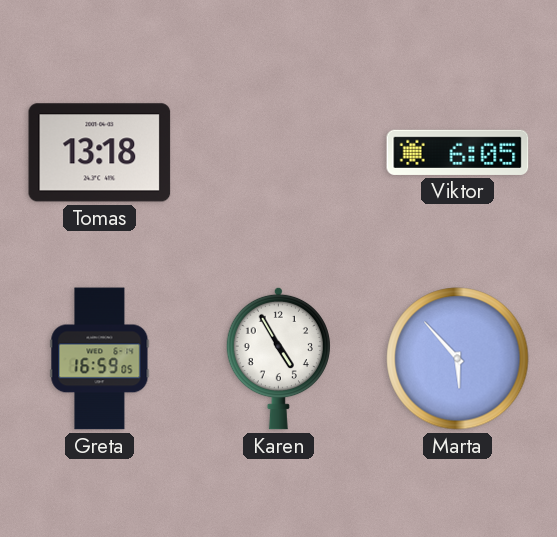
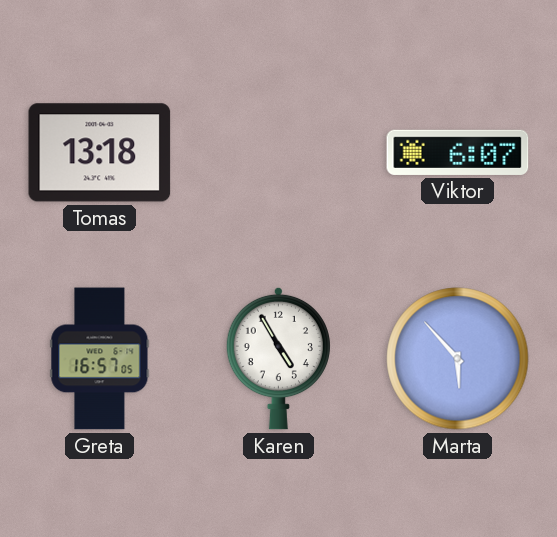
Viktor: 6:05 -> 6:07 (458, 152)
Greta: 16:59 -> 16:57 (100, 359)
